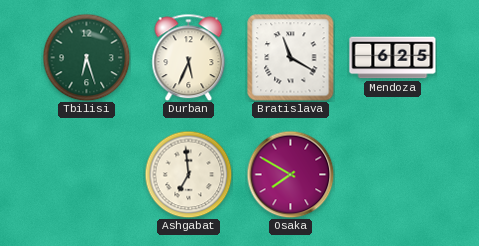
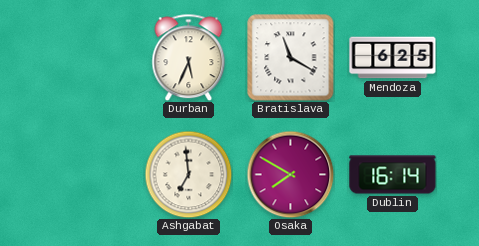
Tbilisi: 6:27 -> none (86, 57)
Dublin: none -> 16:14 (393, 175)
